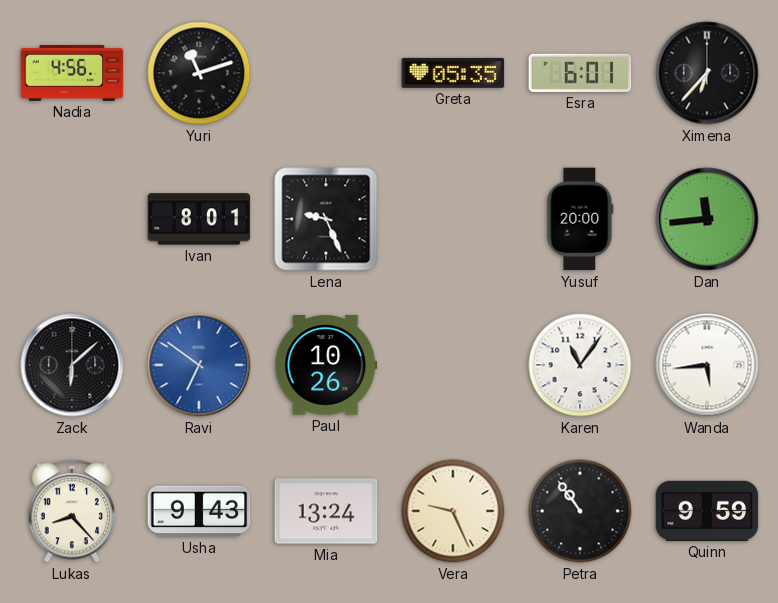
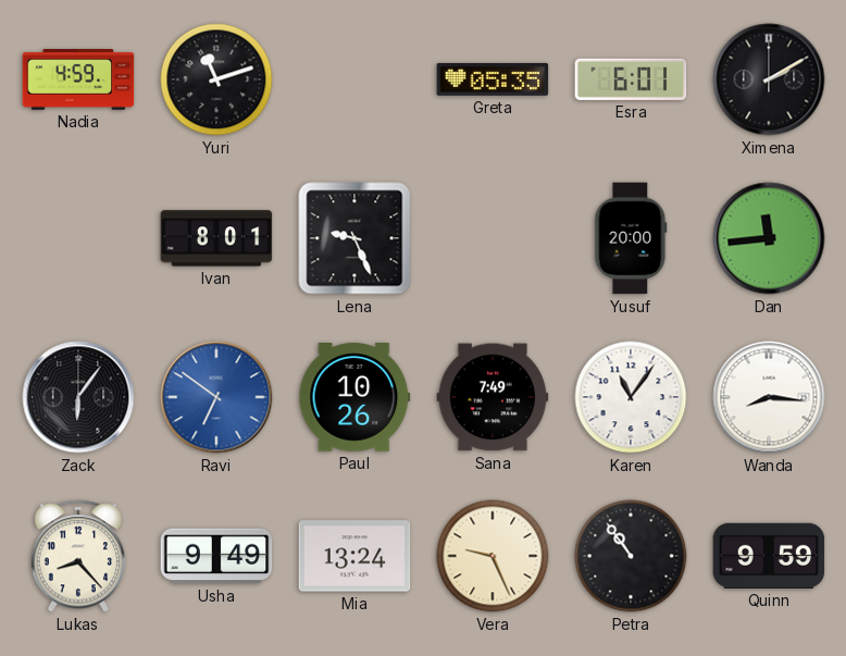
Nadia: 4:56 -> 4:59 (78, 79)
Ximena: 6:37 -> 2:10 (769, 79)
Zack: 6:08 -> 6:06 (78, 397)
Sana: none -> 7:49 (493, 397)
Wanda: 5:44 -> 8:16 (769, 397)
Usha: 9:43 -> 9:49 (216, 556)
